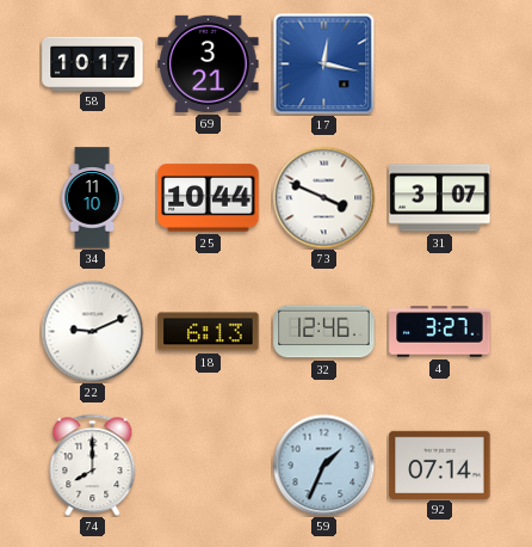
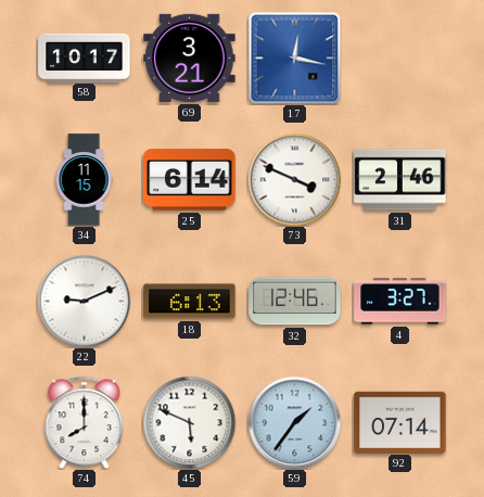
34: 11:10 -> 11:15 (84, 180)
25: 10:44 -> 6:14 (190, 180)
31: 3:07 -> 2:46 (400, 180)
45: none -> 5:49 (189, 422)
59: 1:34 -> 1:36 (294, 422)
